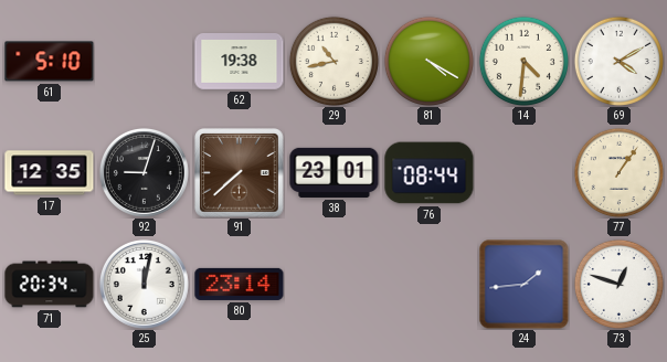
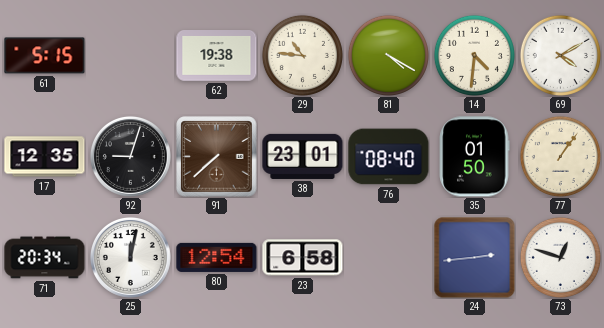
61: 5:10 -> 5:15 (45, 56)
29: 10:43 -> 10:46 (302, 55)
76: 08:44 -> 08:40 (389, 157)
35: none -> 01:50 (474, 157)
80: 23:14 -> 12:54 (217, 257)
23: none -> 6:58 (303, 258)
24: 1:44 -> 2:44 (475, 258)
